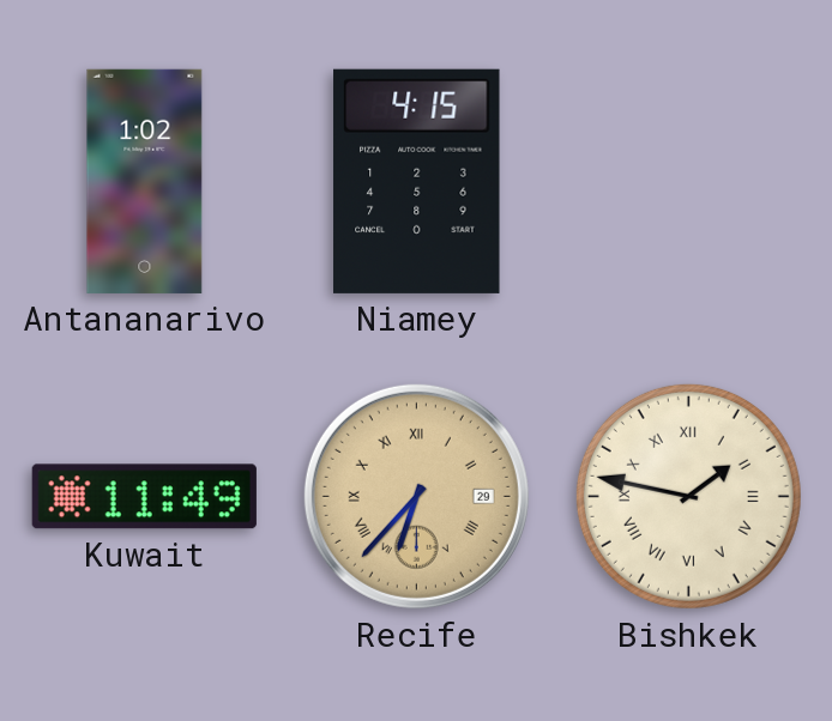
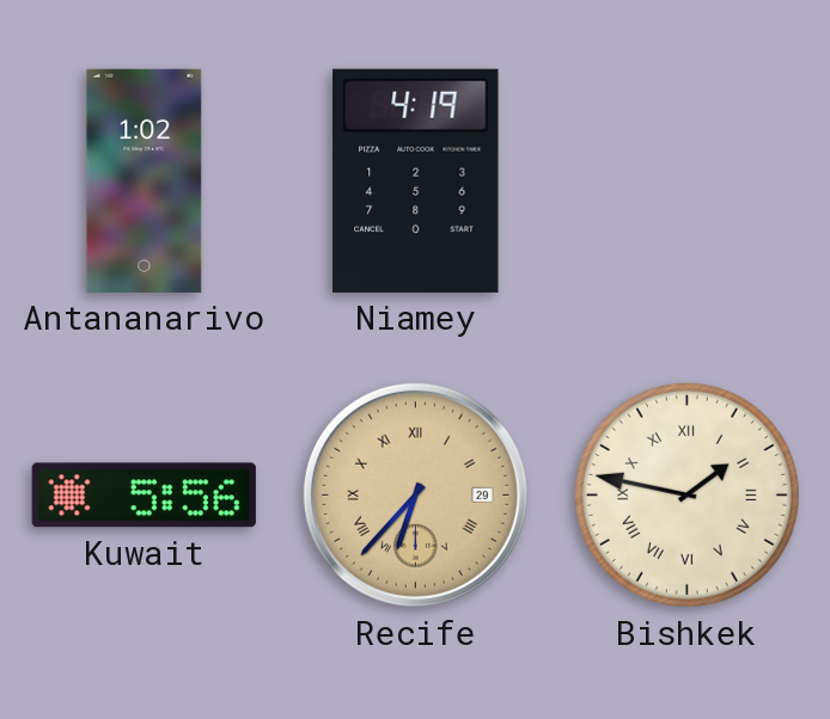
Niamey: 4:15 -> 4:19 (416, 180)
Kuwait: 11:49 -> 5:56 (144, 496)
